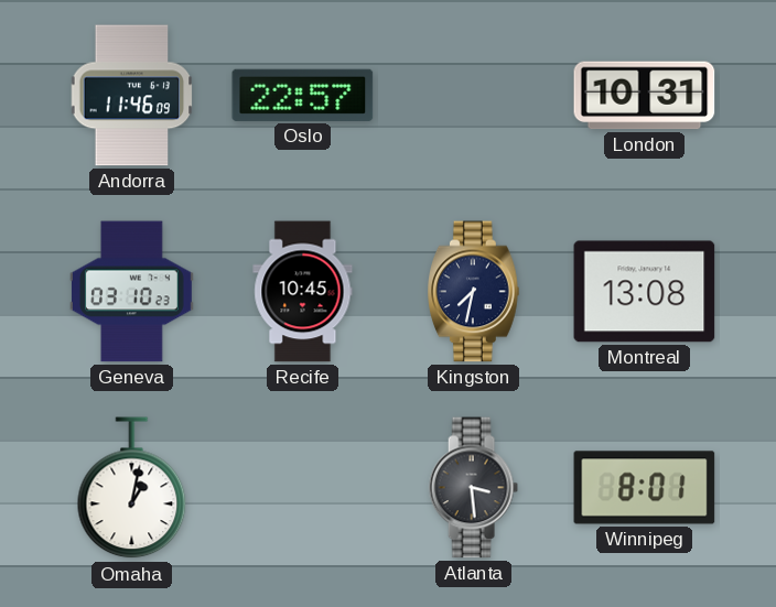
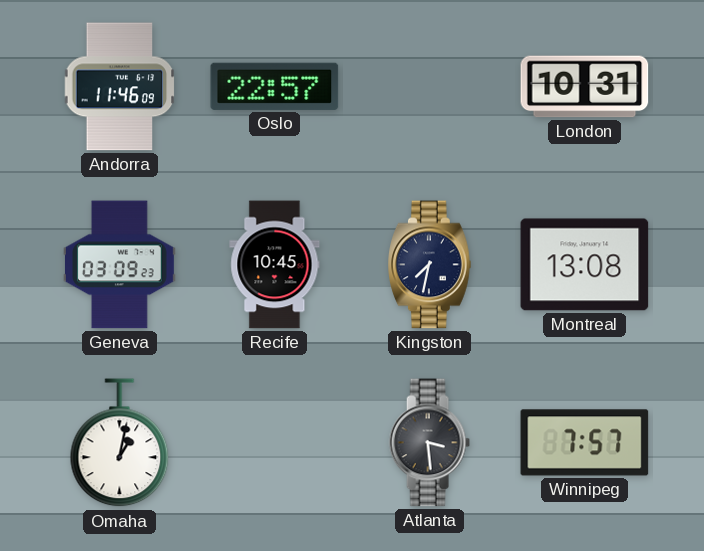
Geneva: 03:10 -> 03:09 (119, 265)
Winnipeg: 8:01 -> 7:57 (585, 443)
